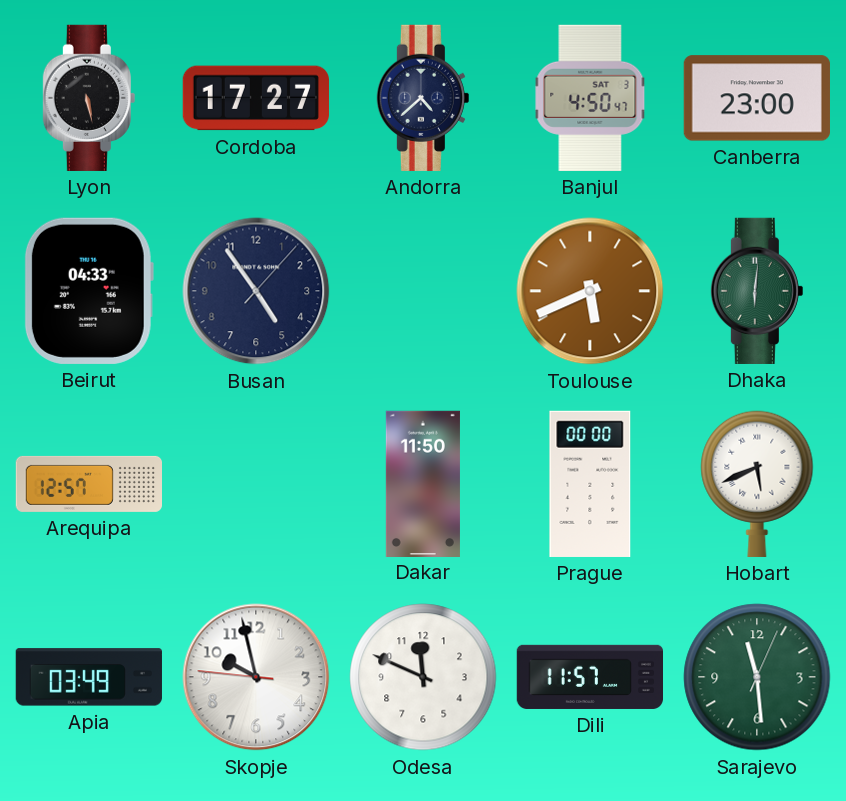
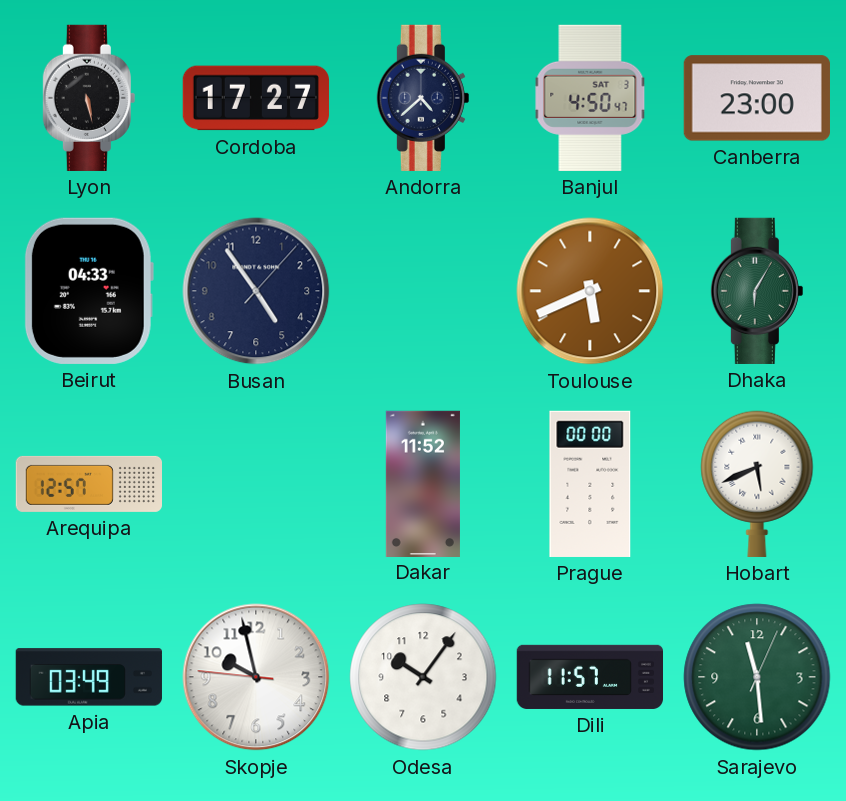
Dhaka: 6:01 -> 6:05 (757, 291)
Dakar: 11:50 -> 11:52 (423, 483)
Odesa: 11:49 -> 10:06 (423, 677)
